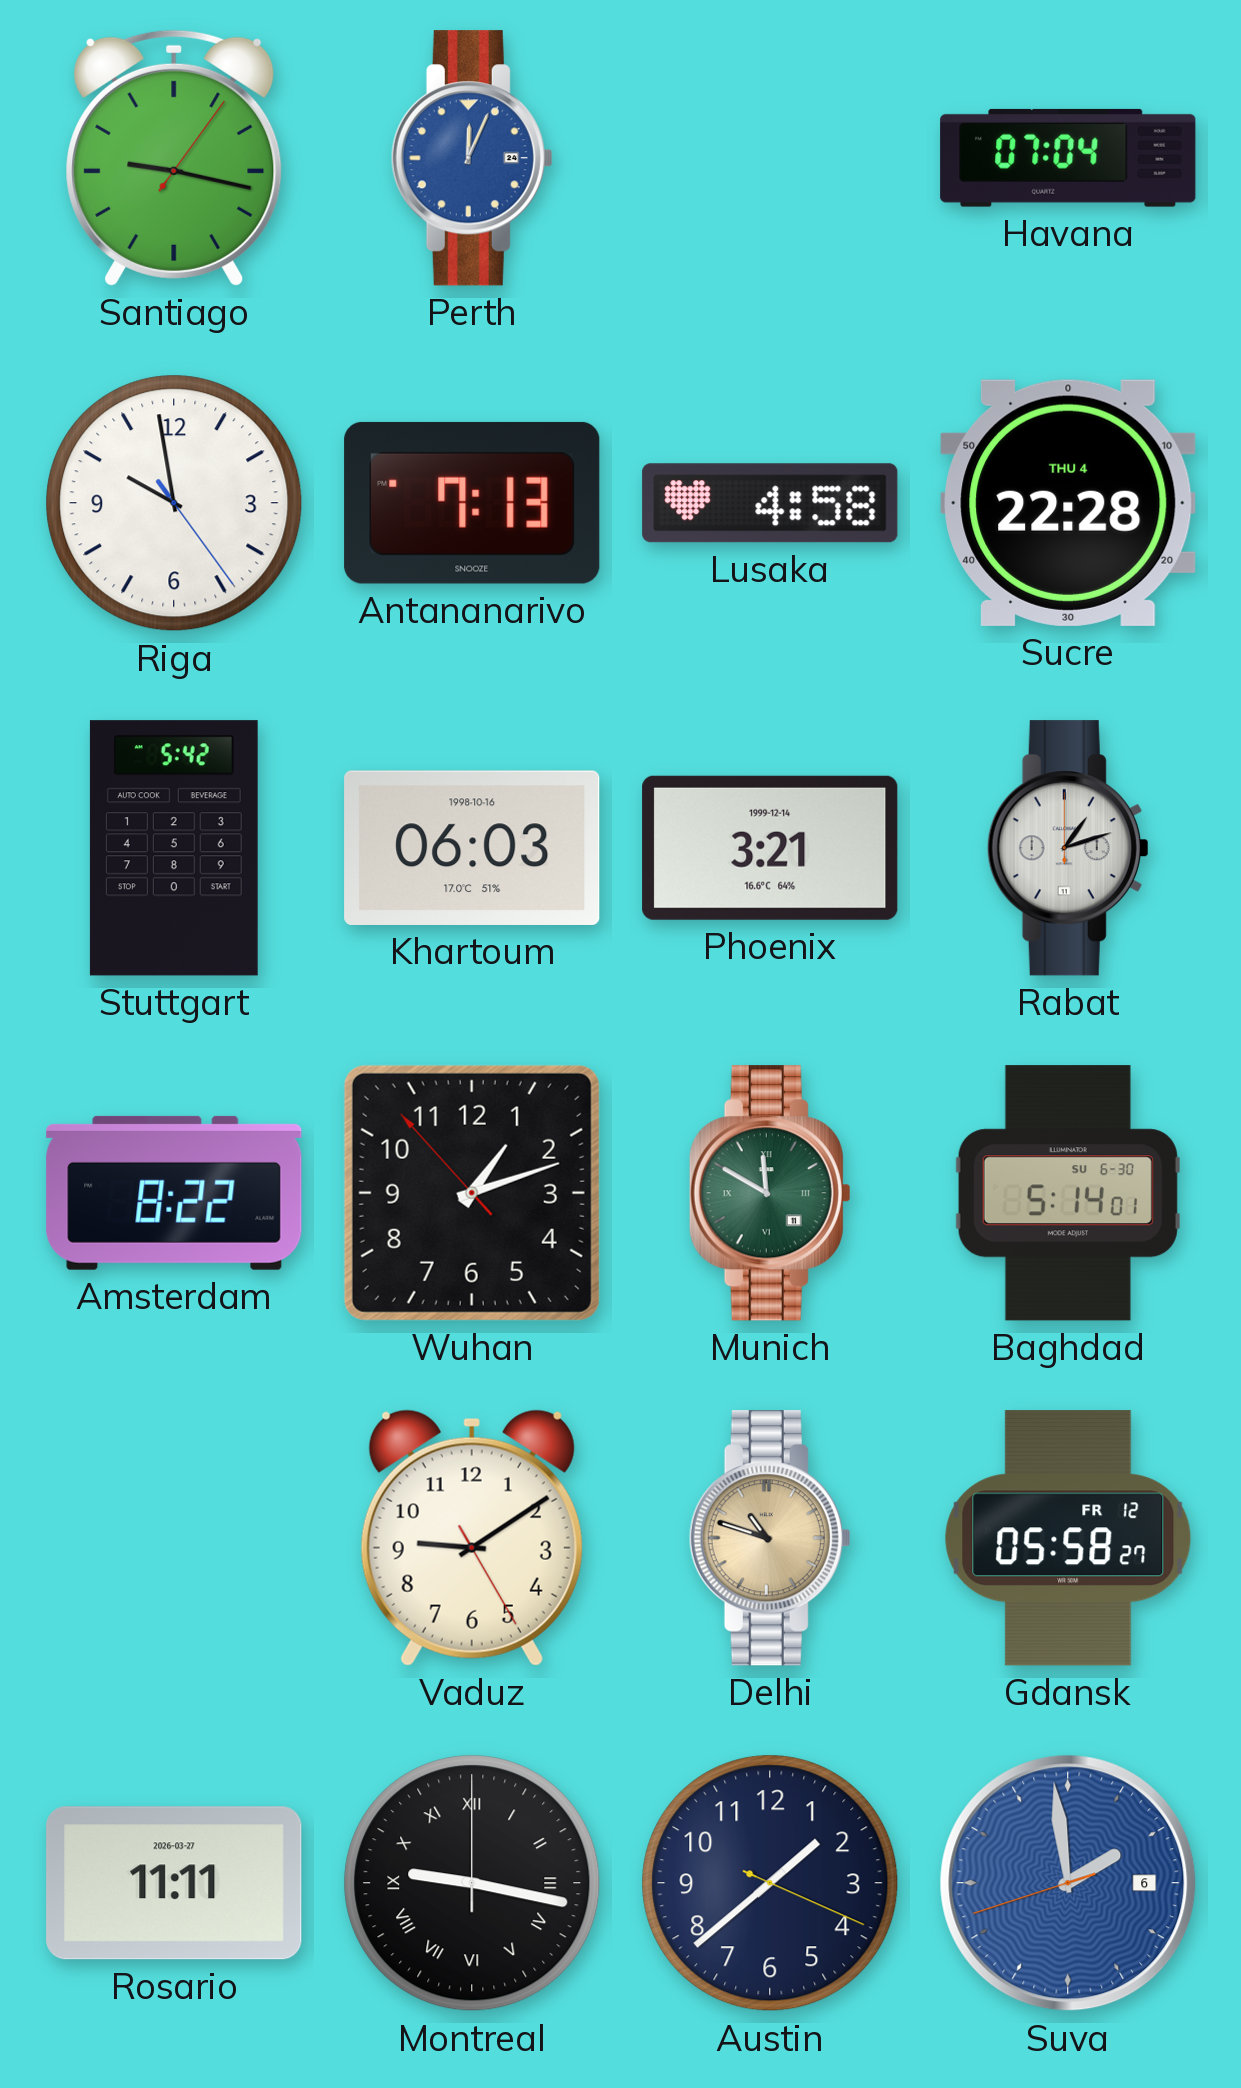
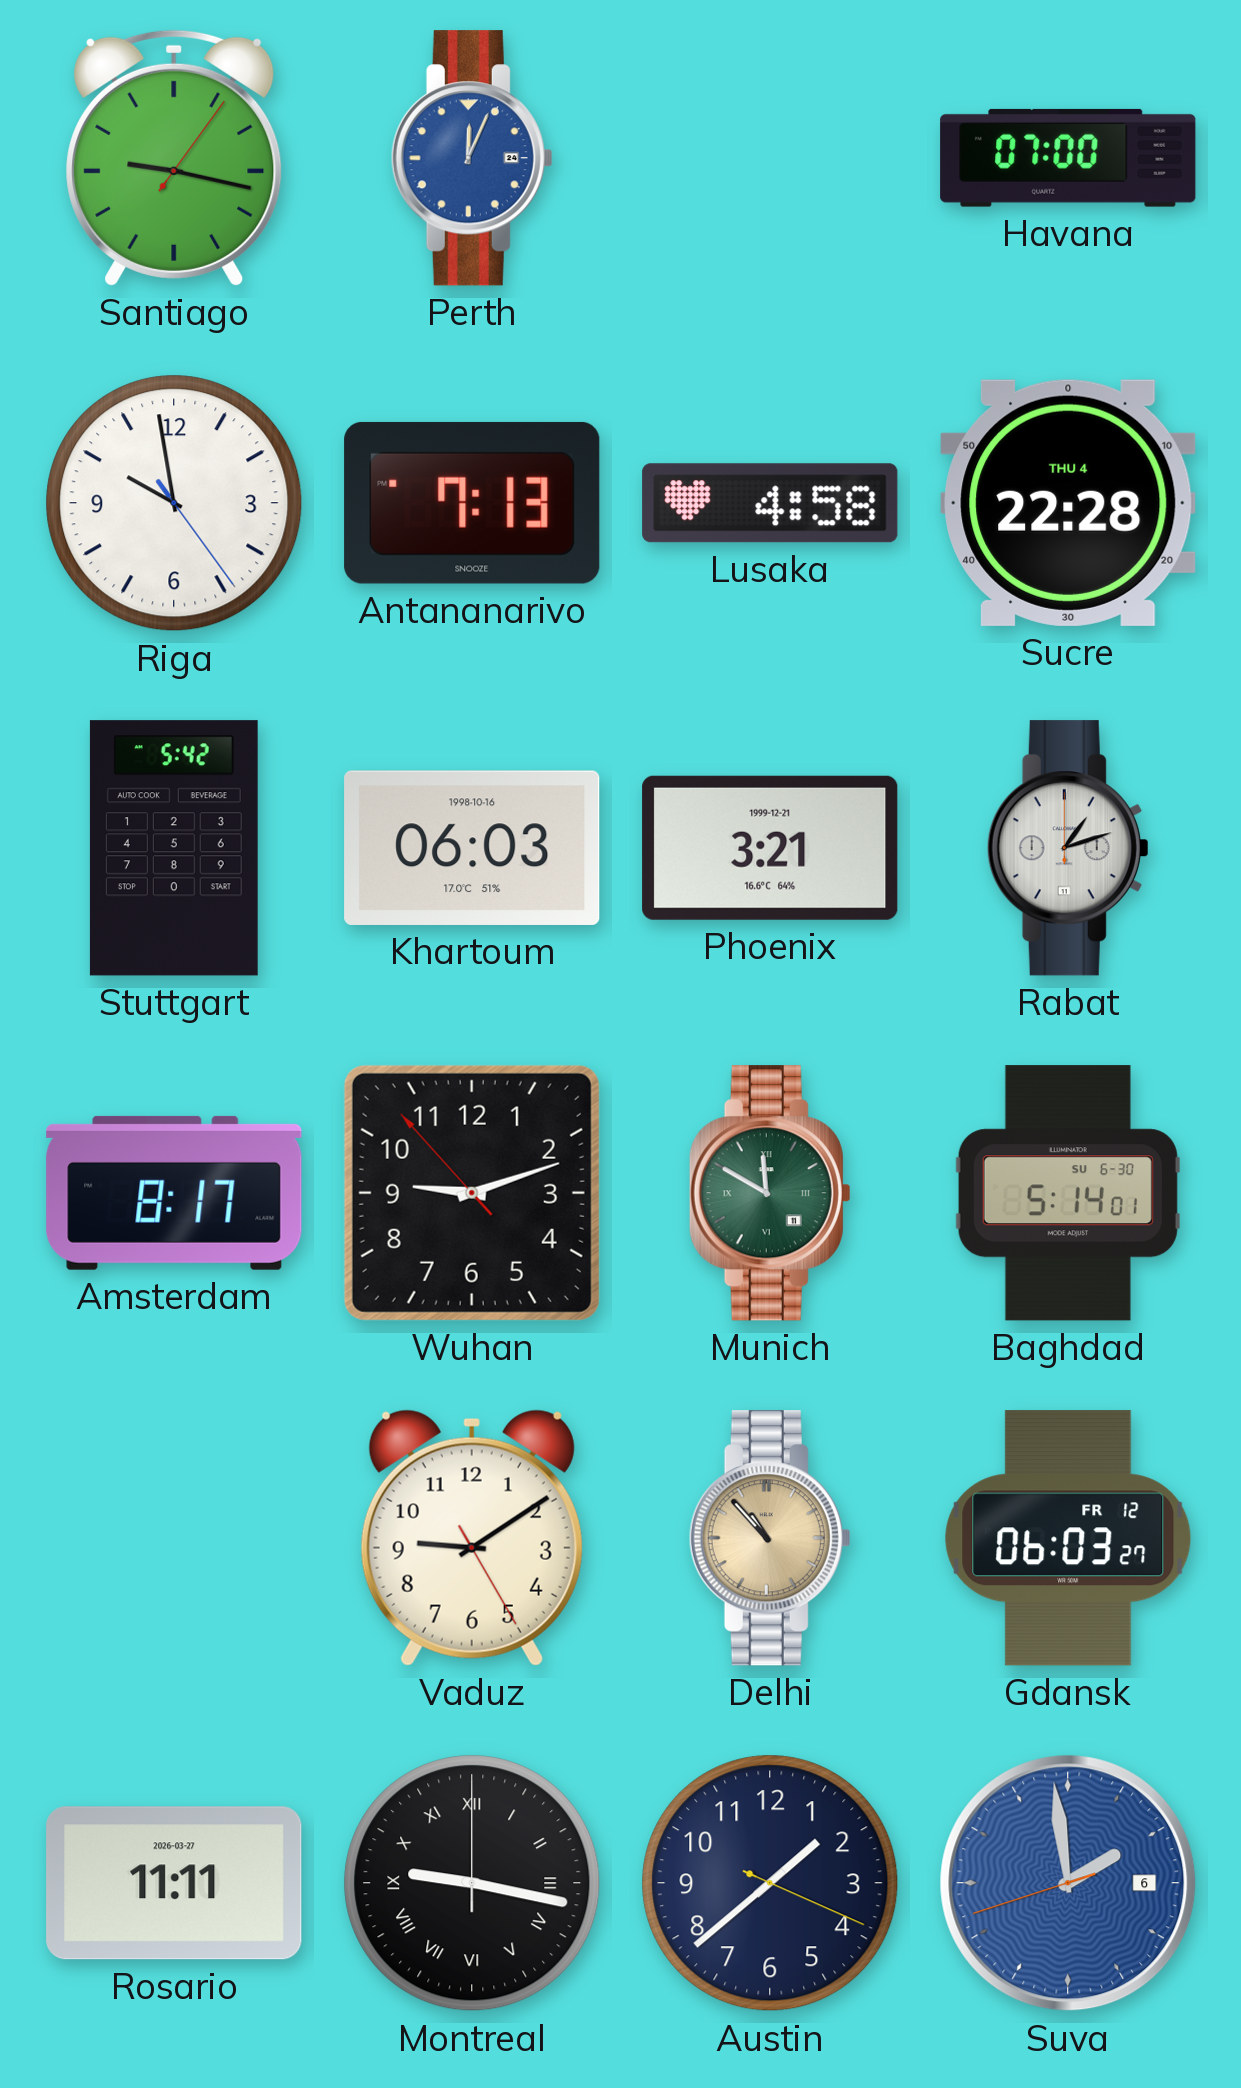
Havana: 07:04 -> 07:00 (1068, 158)
Phoenix date: 1999-12-14 -> 1999-12-21 (770, 848)
Amsterdam: 8:22 -> 8:17 (174, 1193)
Wuhan: 1:11 -> 9:11 (472, 1193)
Delhi: 10:48 -> 10:53 (770, 1538)
Gdansk: 05:58 -> 06:03 (1068, 1538)
